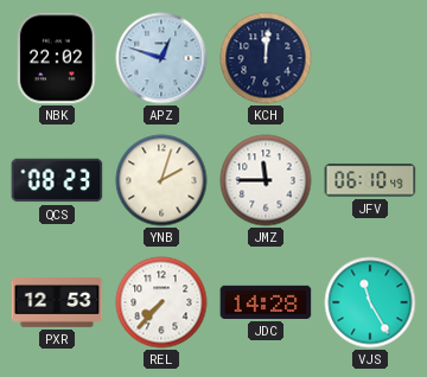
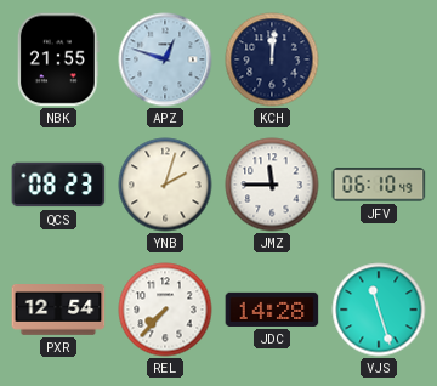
NBK: 22:02 -> 21:55 (58, 59)
PXR: 12:53 -> 12:54 (58, 311)
VJS: 11:25 -> 11:27 (379, 310)
